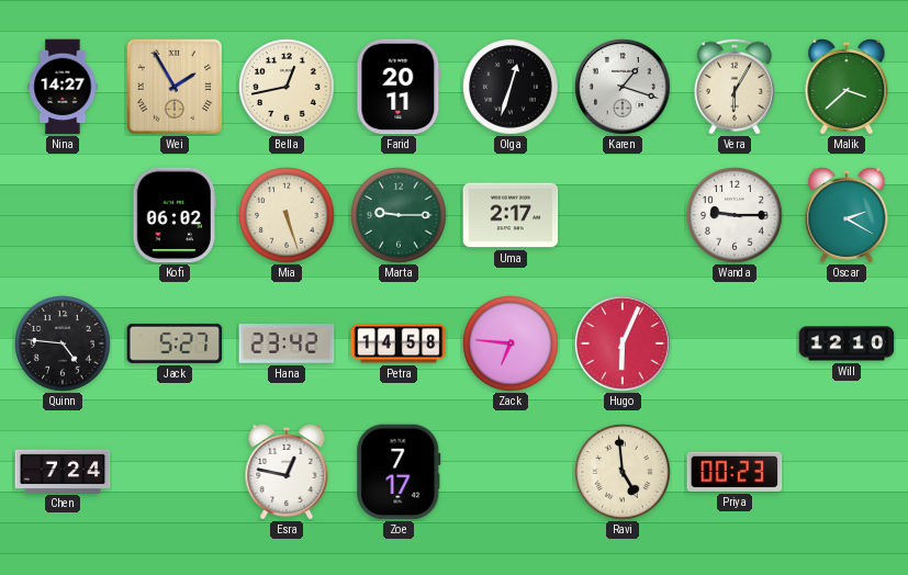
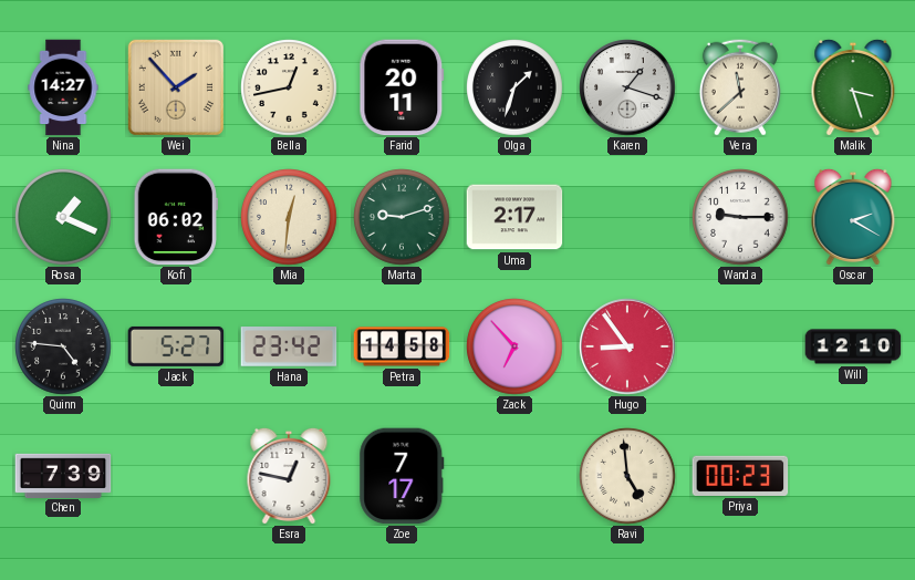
Wei: 1:55 -> 1:53 (176, 87)
Olga: 12:33 -> 1:33 (514, 87)
Vera: 6:05 -> 11:38 (740, 87)
Malik: 3:38 -> 3:27 (853, 86)
Rosa: none -> 1:19 (63, 217)
Mia: 5:27 -> 12:31 (289, 217)
Marta: 9:15 -> 9:12 (402, 217)
Zack: 6:46 -> 6:53 (514, 346)
Hugo: 6:04 -> 8:54 (627, 346)
Chen: 7:24 -> 7:39 (63, 475)
